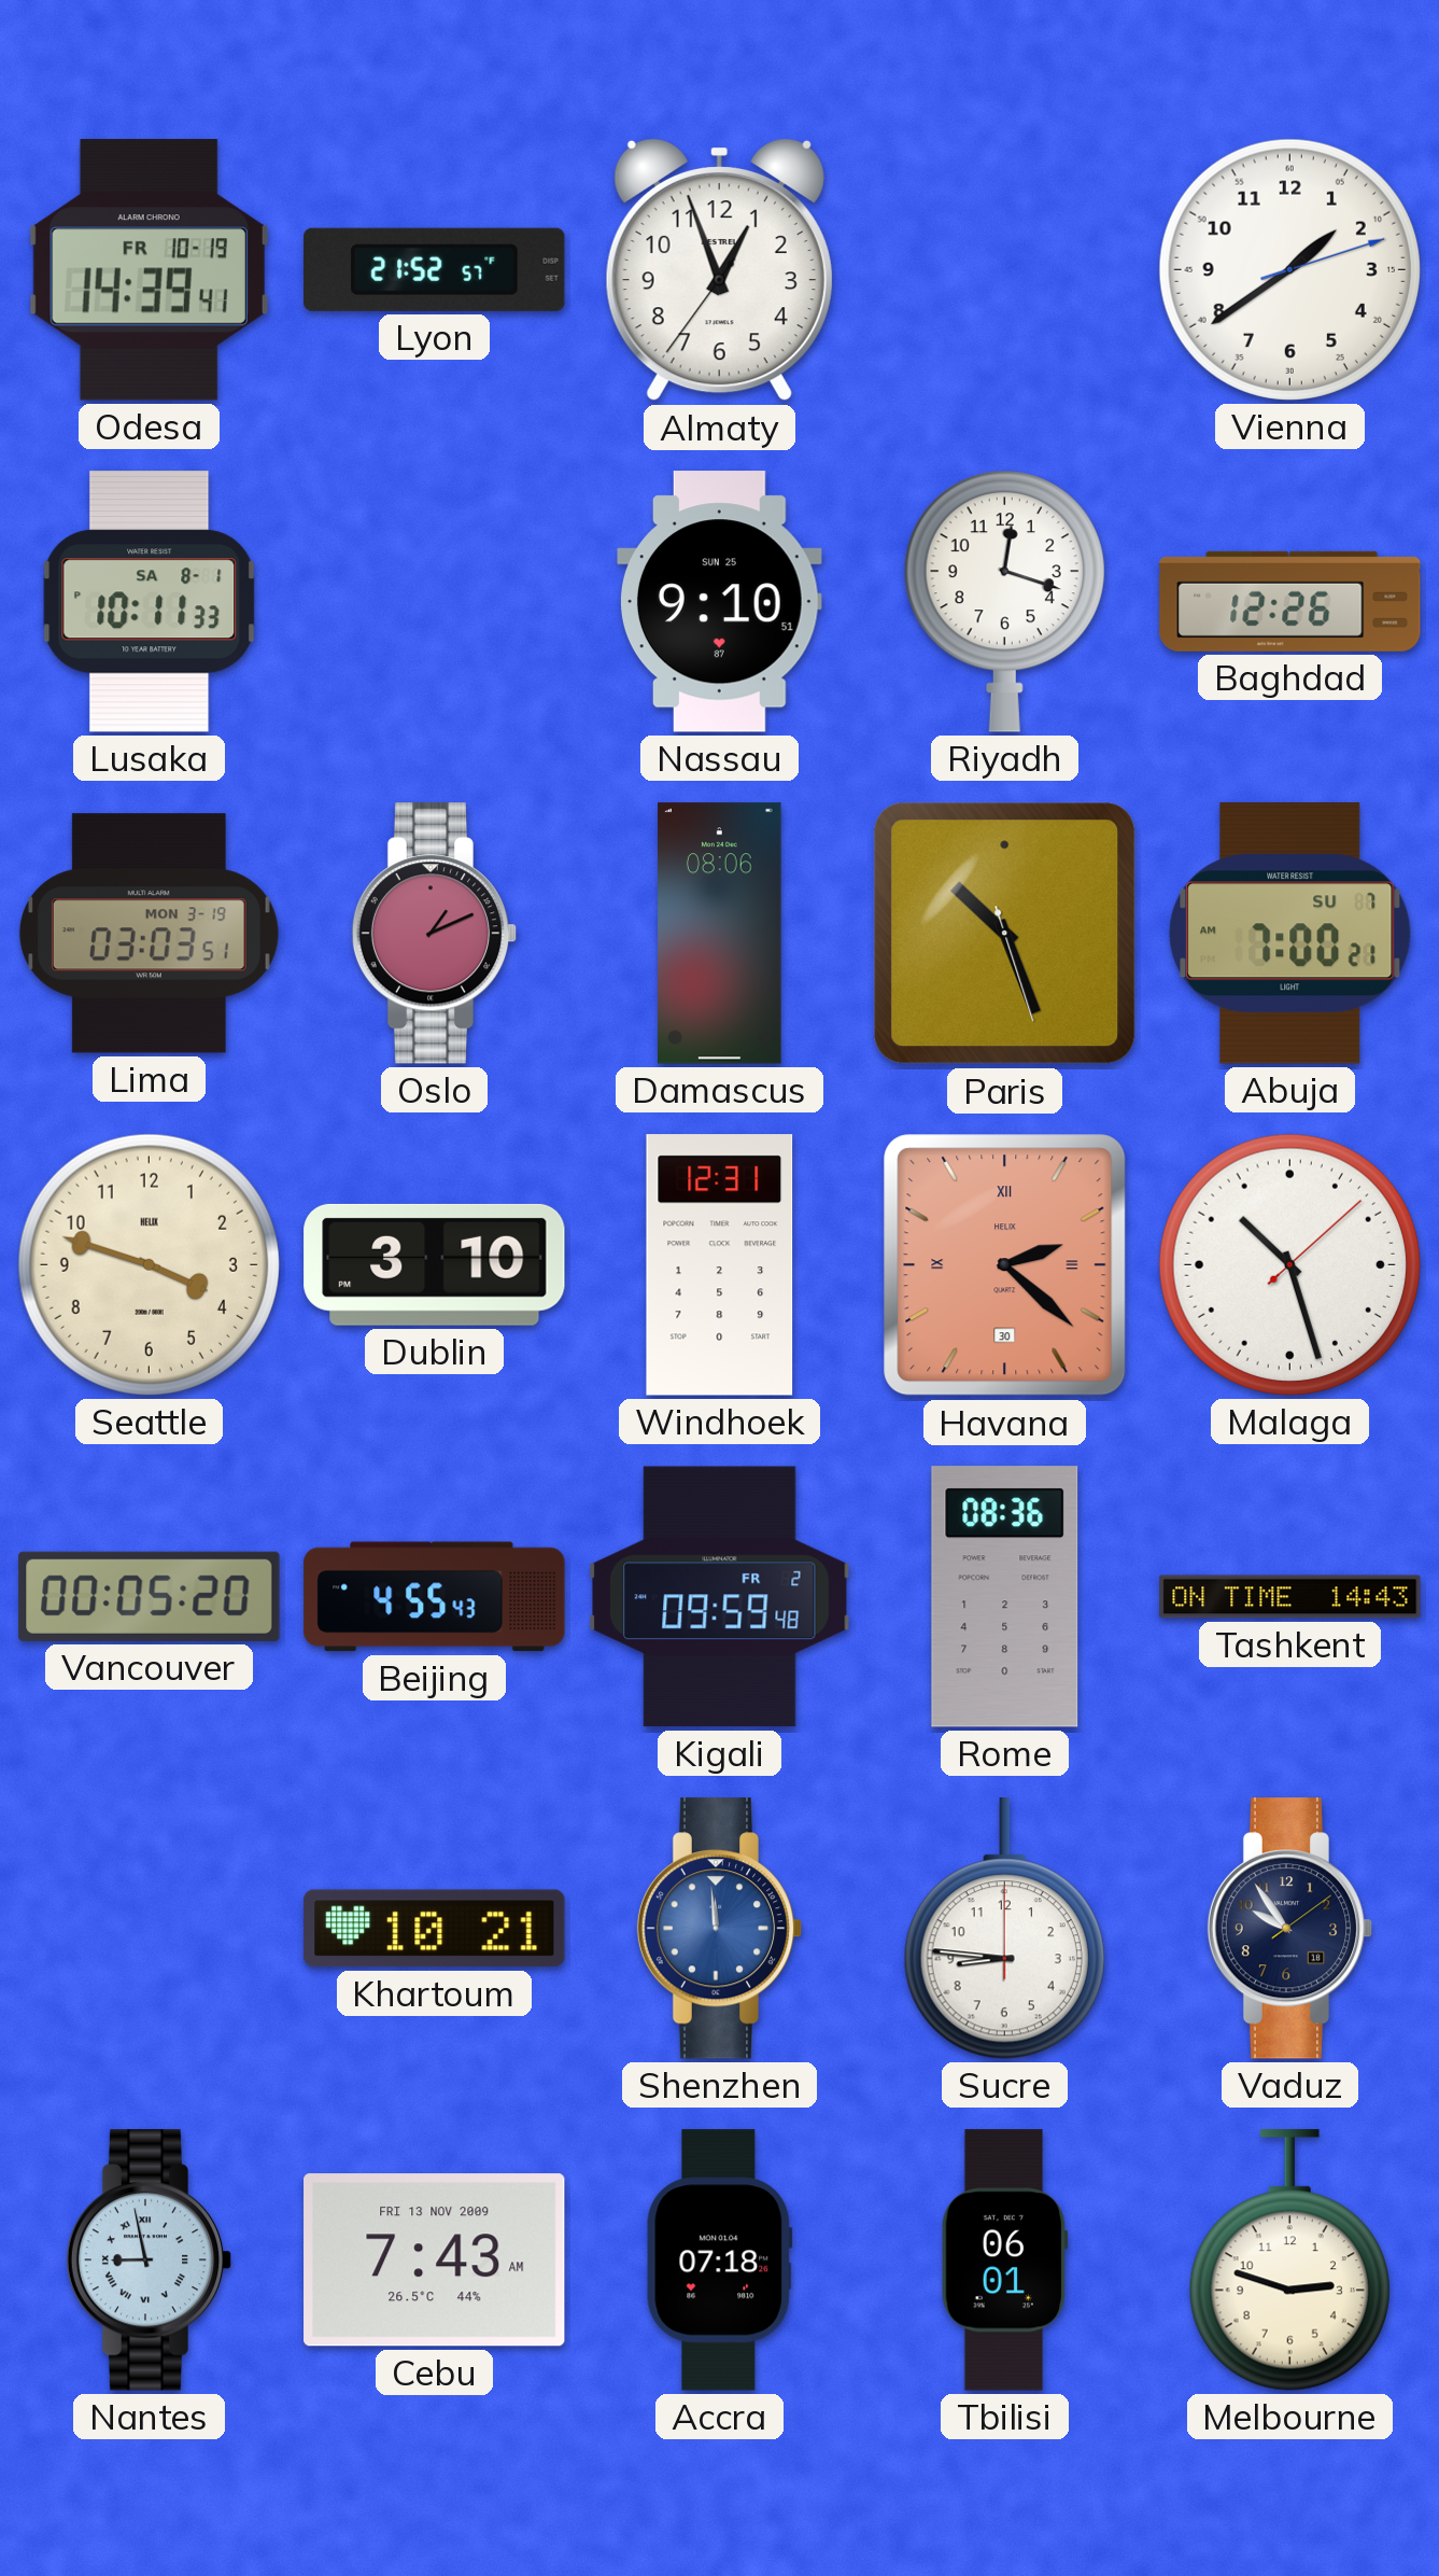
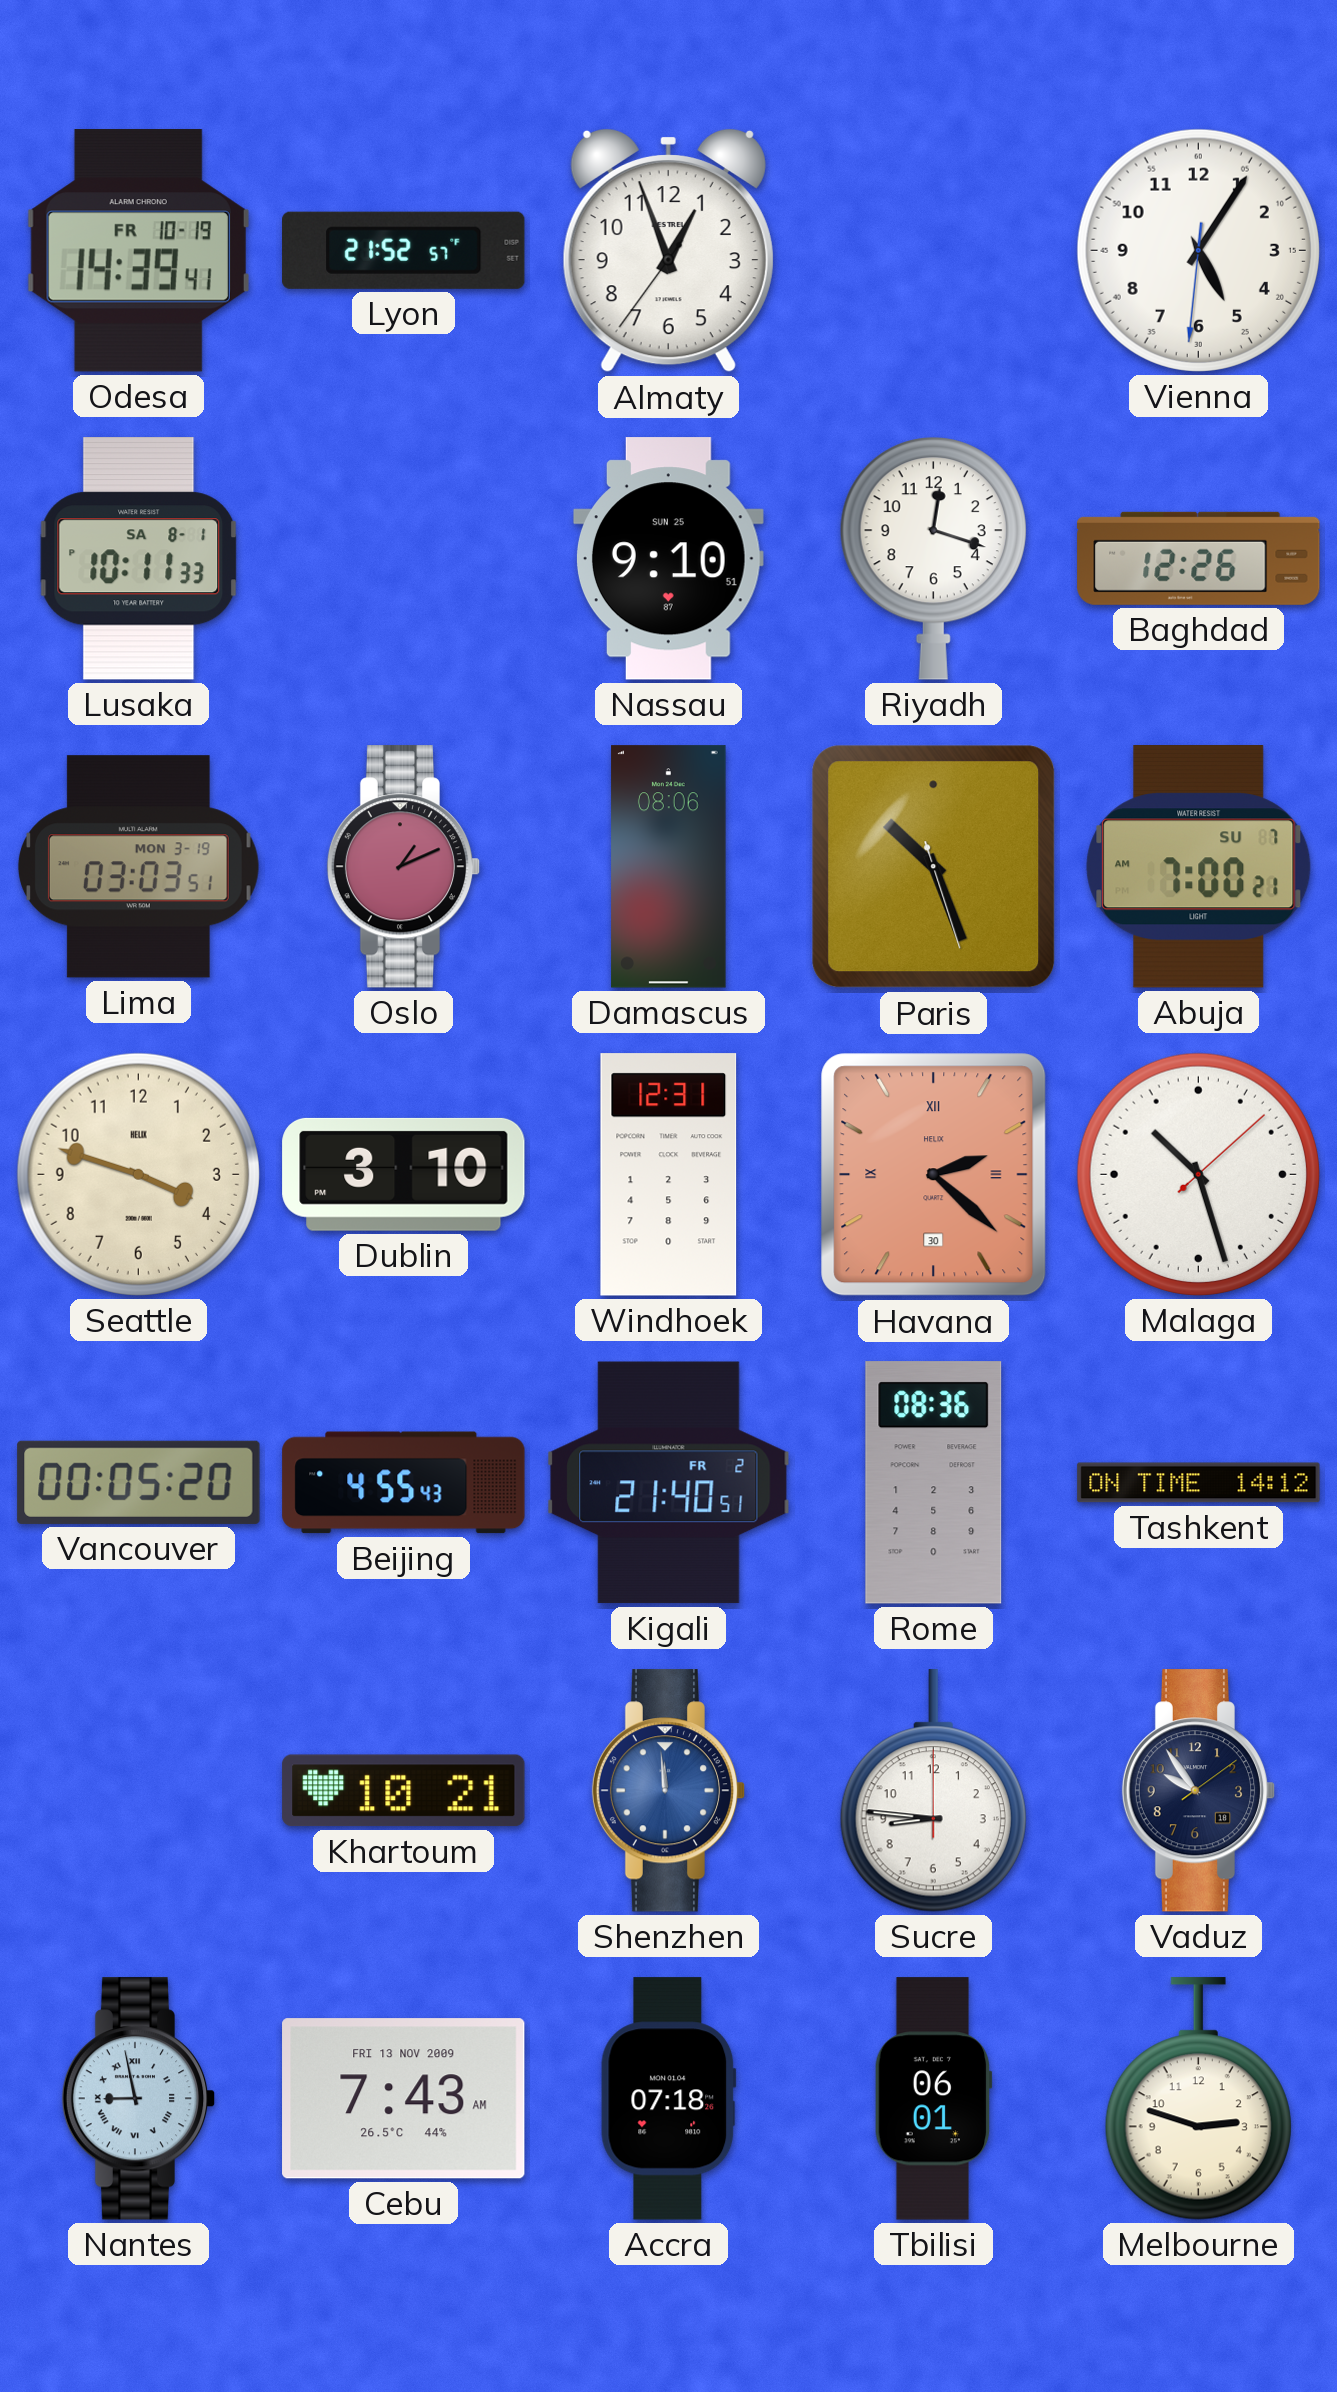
Vienna: 1:39 -> 5:05 (1198, 250)
Kigali: 09:59 -> 21:40 (669, 1483)
Tashkent: 14:43 -> 14:12 (1199, 1483)
